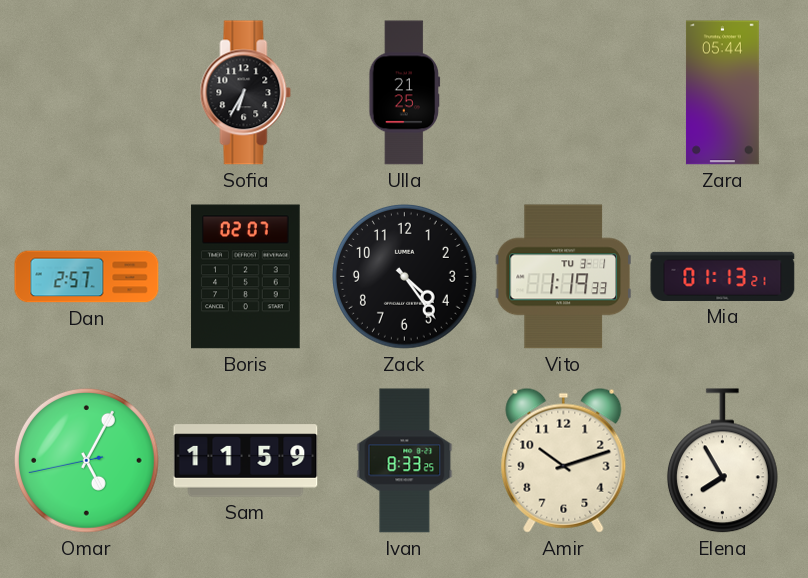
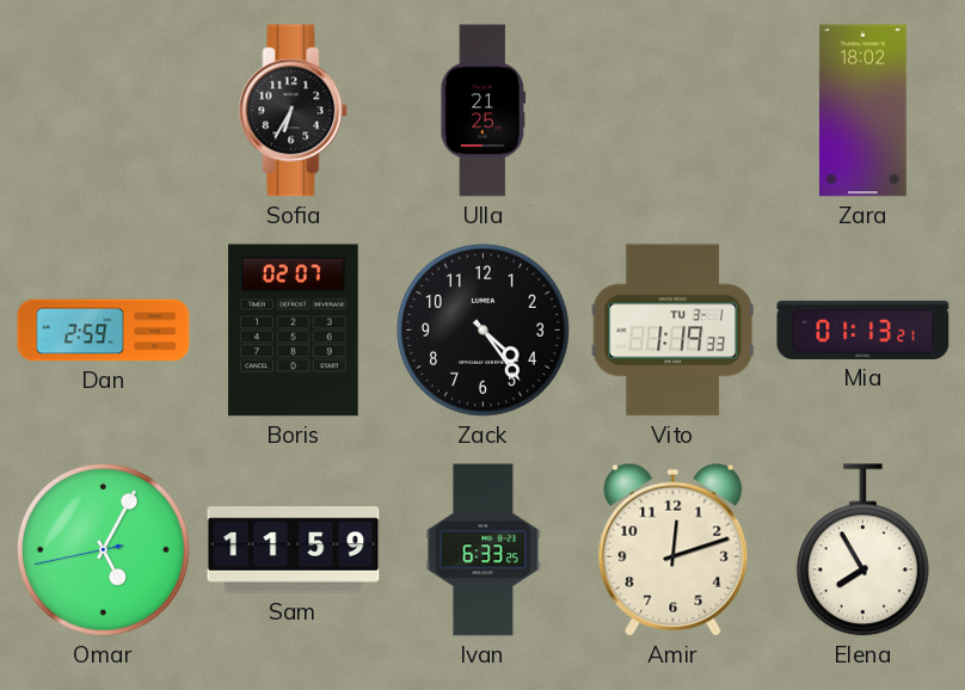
Zara: 05:44 -> 18:02 (862, 111)
Dan: 2:57 -> 2:59 (104, 331)
Ivan: 8:33 -> 6:33 (484, 550)
Amir: 10:12 -> 12:12 (674, 549)
